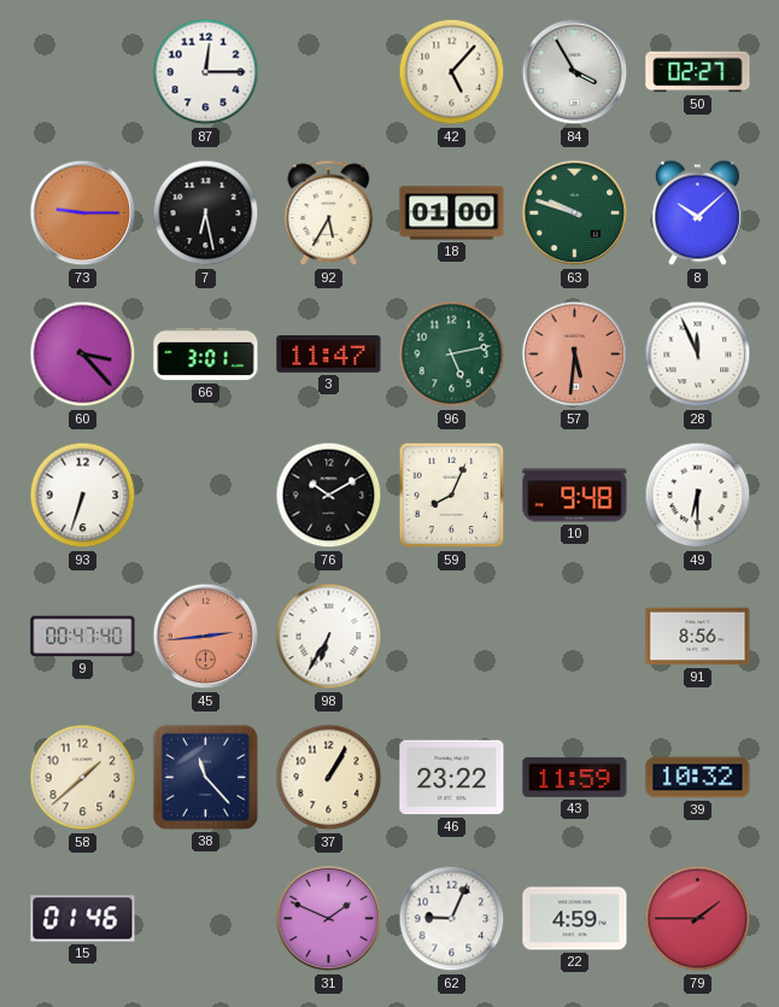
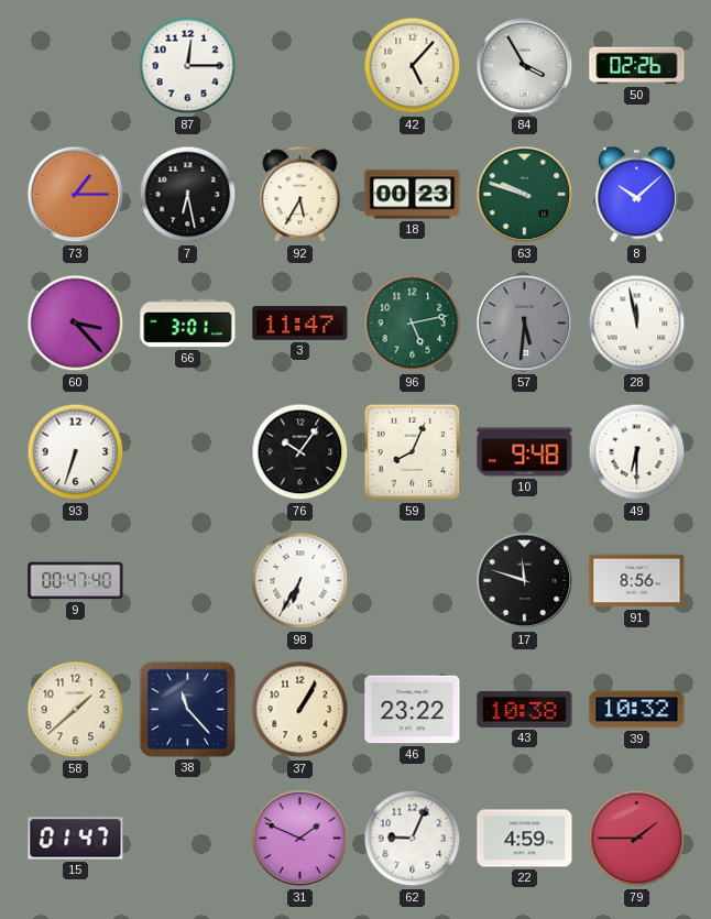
50: 02:27 -> 02:26 (637, 66)
73: 9:15 -> 1:15 (76, 195)
18: 01:00 -> 00:23 (413, 195)
57 dial: salmon -> grey (525, 324)
28: 11:56 -> 11:58 (637, 324)
76: 10:10 -> 10:06 (300, 452)
45: 2:44 -> none (206, 637)
17: none -> 11:48 (525, 581)
43: 11:59 -> 10:38 (525, 709)
15: 01:46 -> 01:47 (76, 839)
